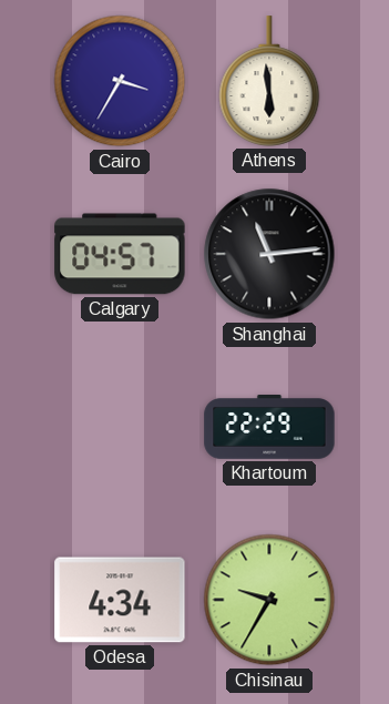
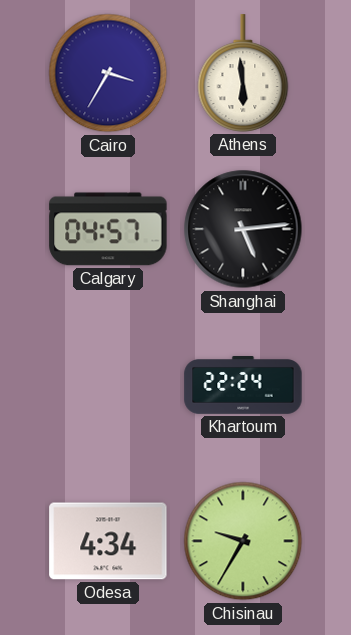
Shanghai: 11:14 -> 5:14 (243, 229)
Khartoum: 22:29 -> 22:24 (243, 386)
